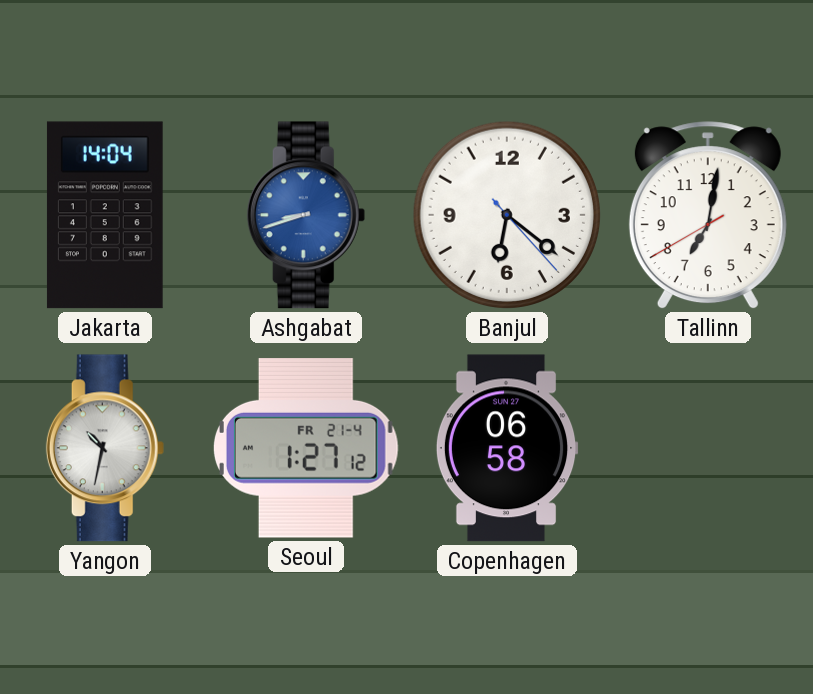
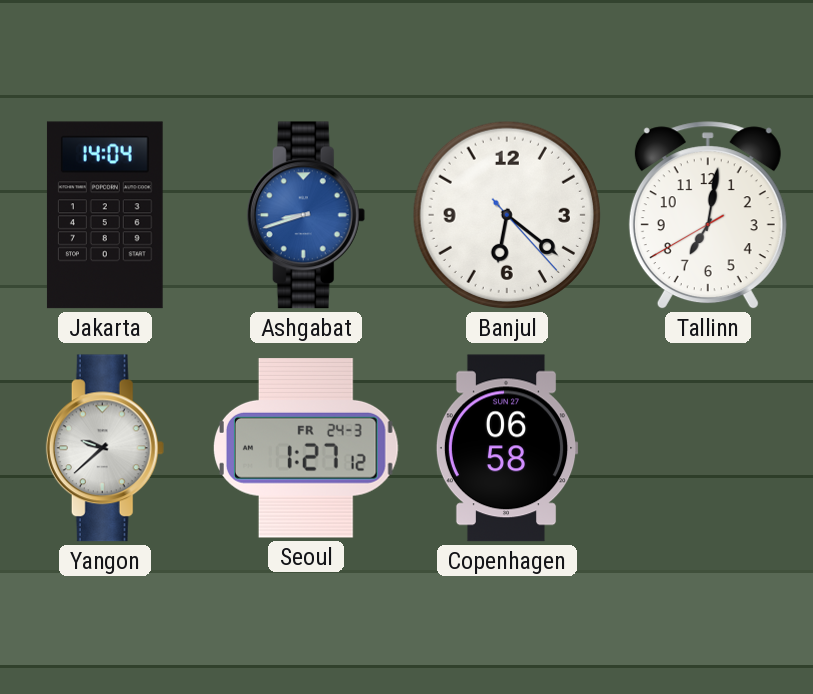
Yangon: 10:32 -> 9:38 (105, 448)
Seoul date: FR 21-4 -> FR 24-3 (307, 449)
